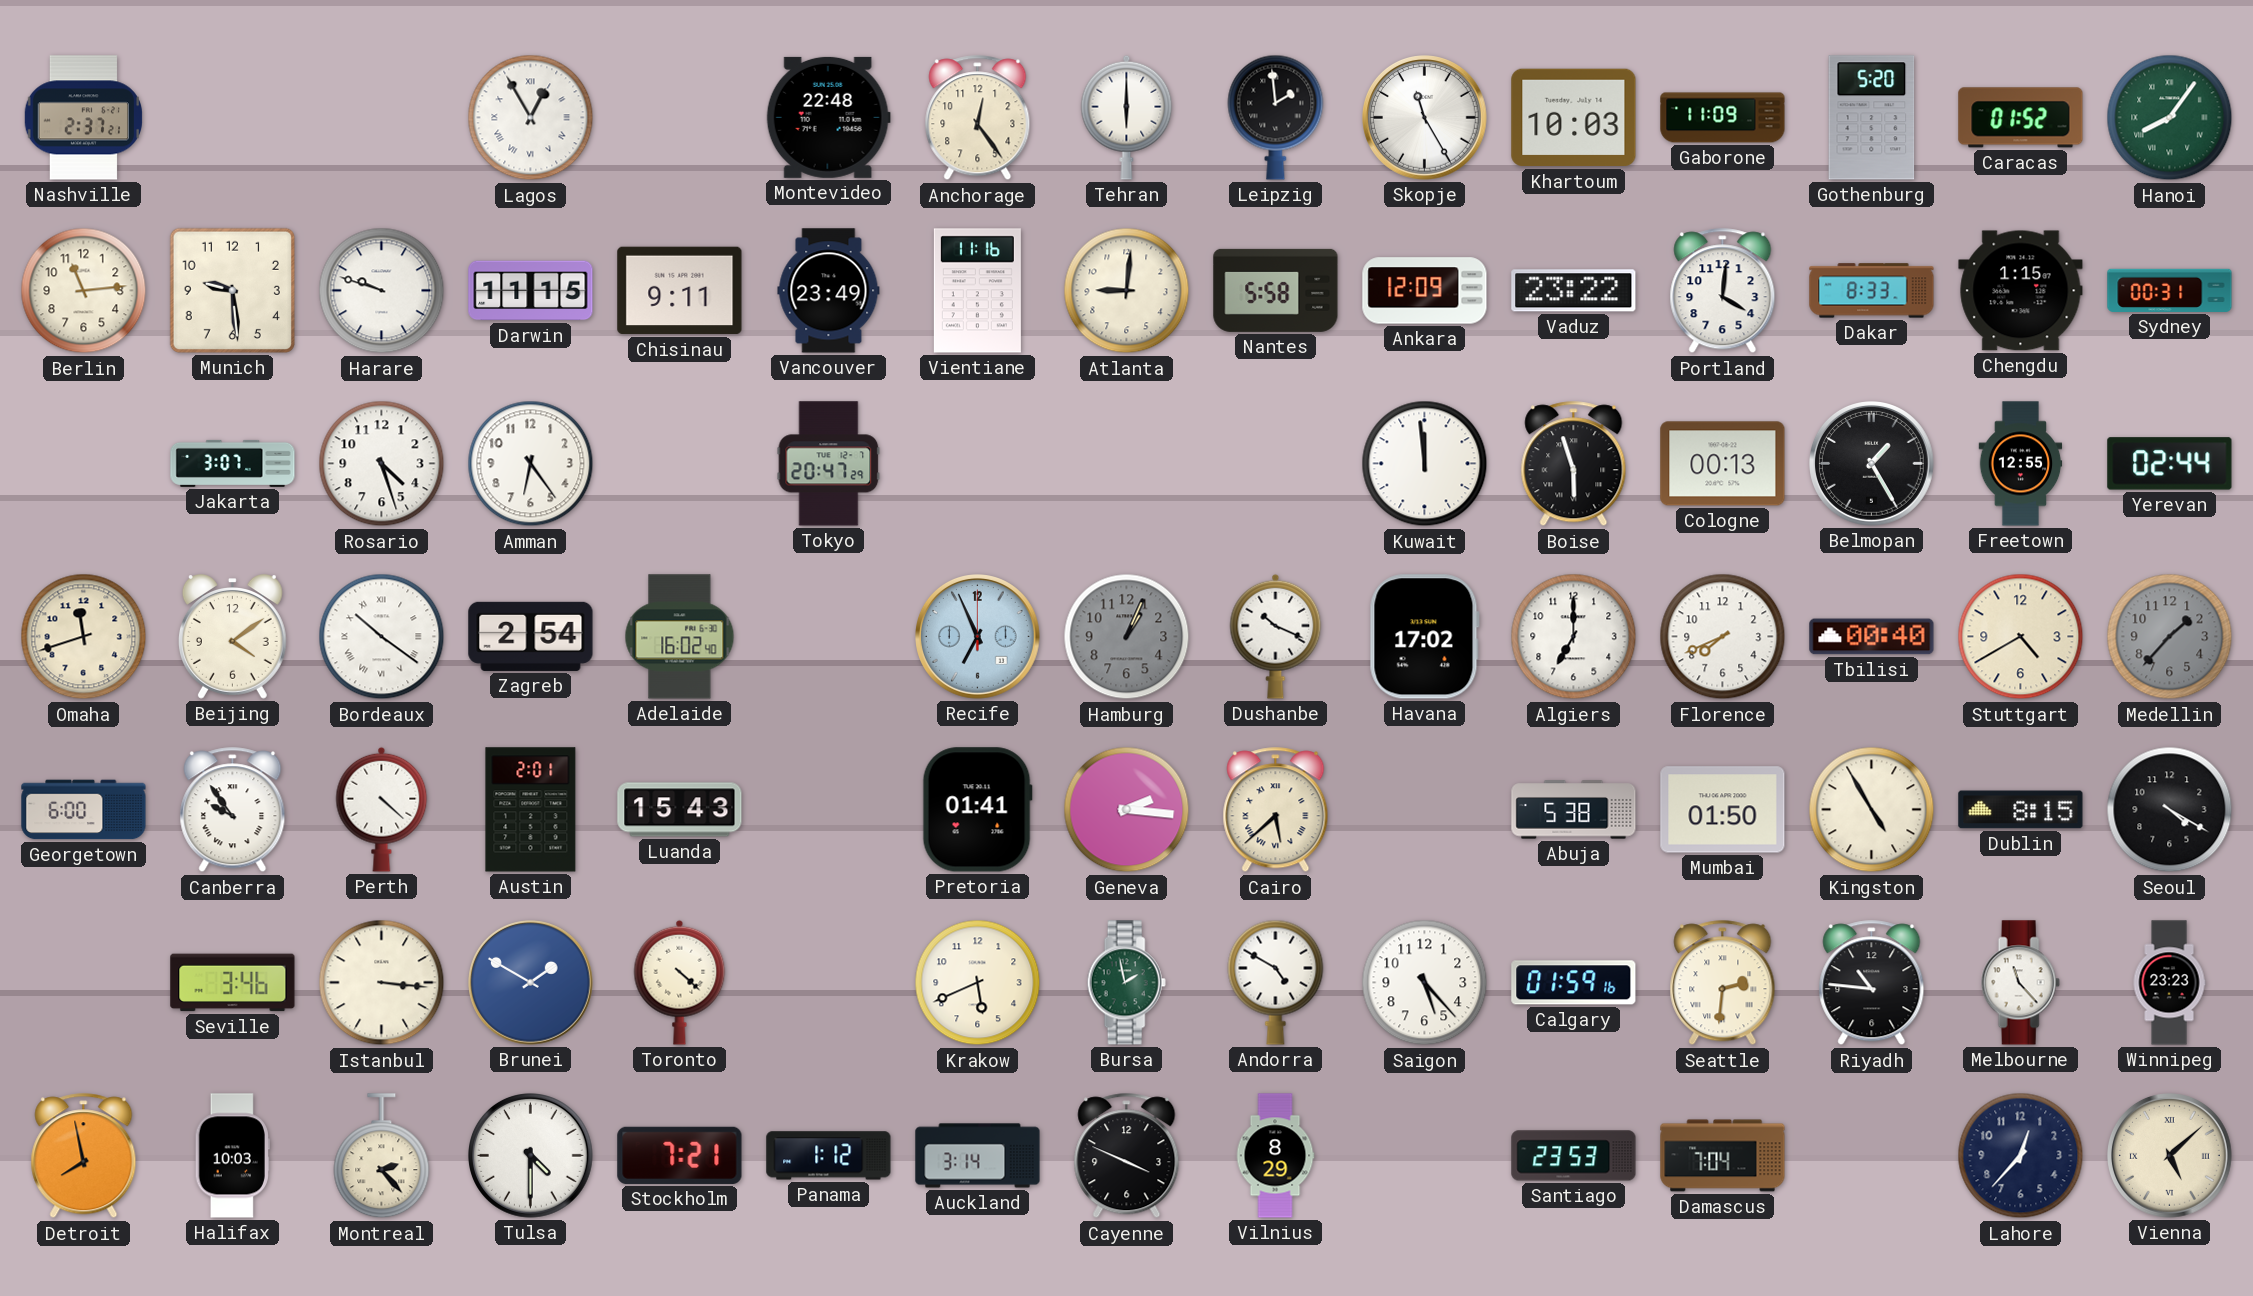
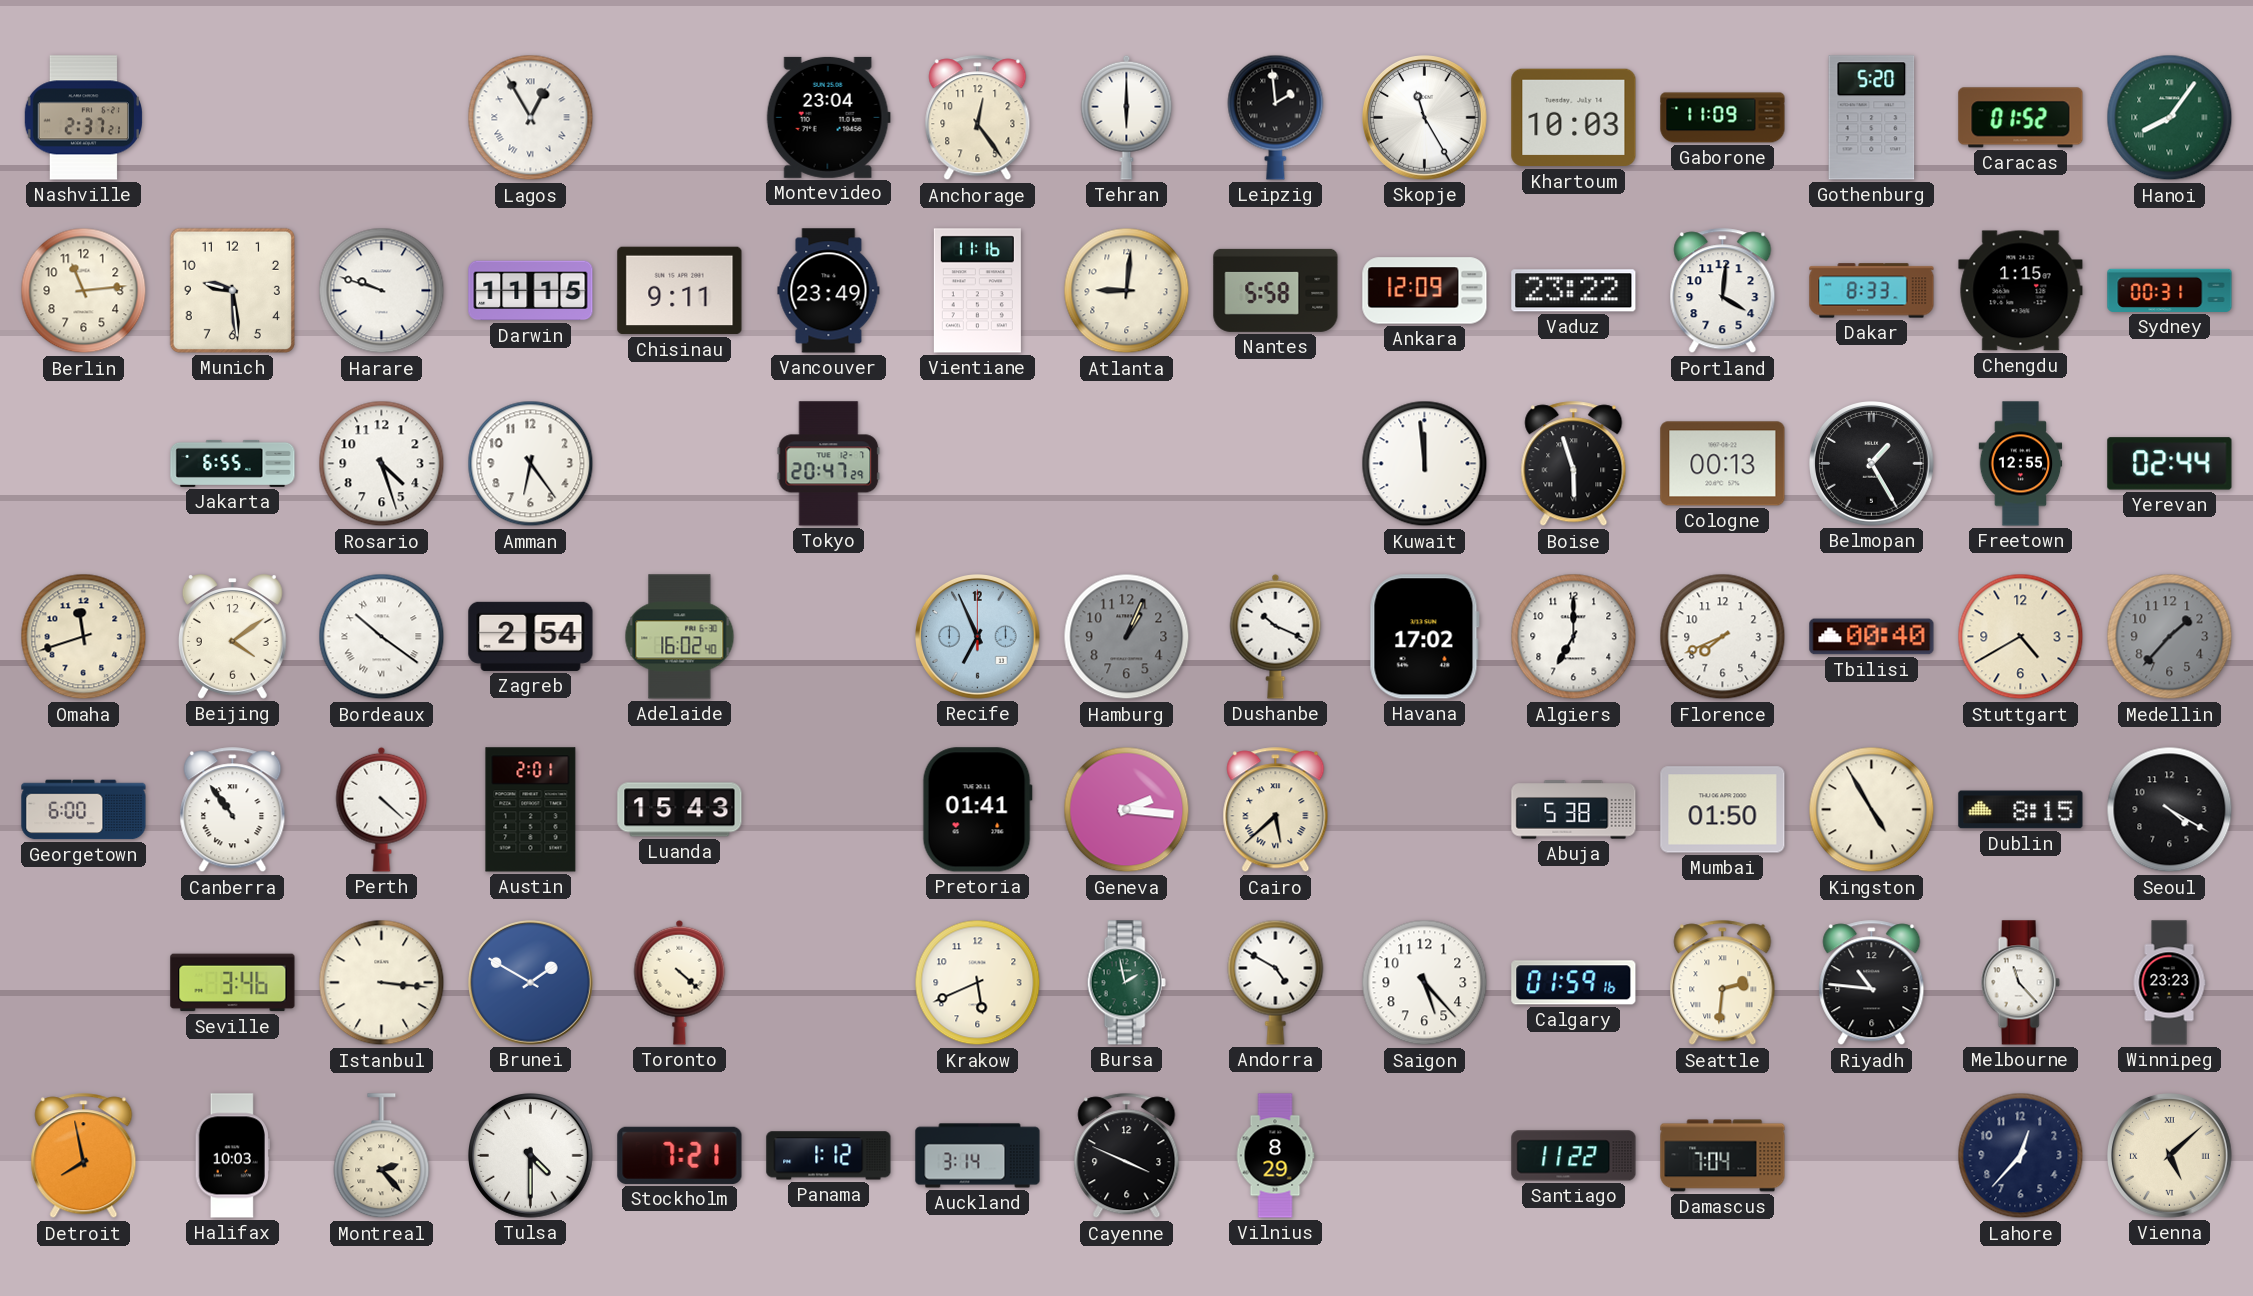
Montevideo: 22:48 -> 23:04 (828, 117)
Jakarta: 3:07 -> 6:55 (233, 463)
Canberra: 9:54 -> 10:54 (233, 810)
Santiago: 23:53 -> 11:22 (1574, 1156)
